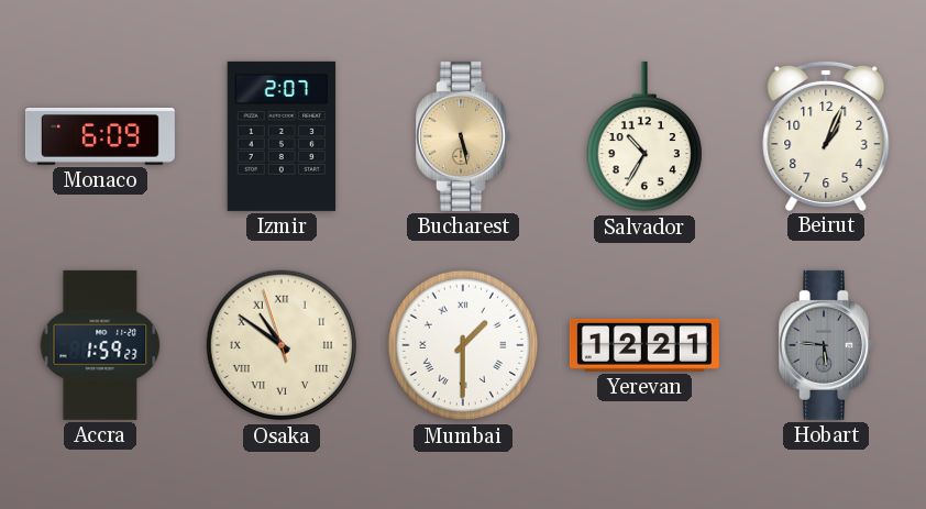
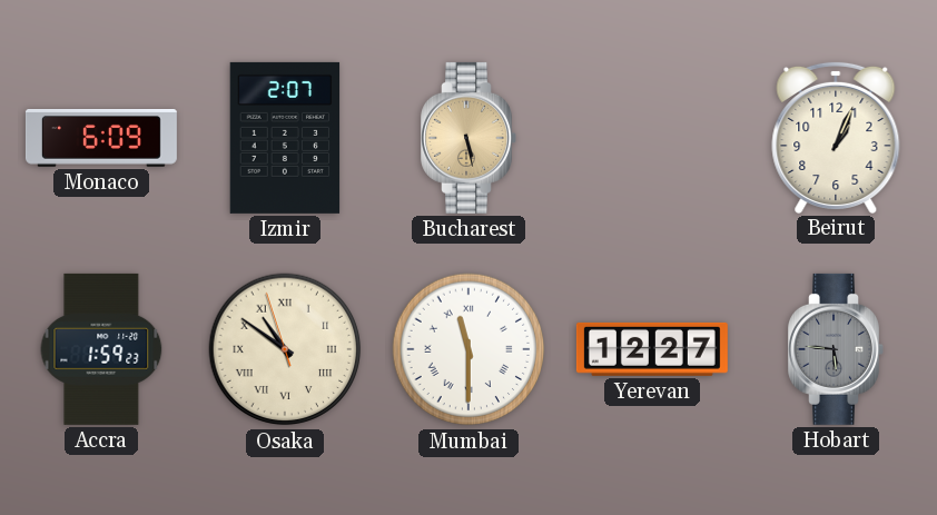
Salvador: 10:35 -> none (643, 136)
Mumbai: 1:30 -> 11:30 (468, 349)
Yerevan: 12:21 -> 12:27 (652, 349)
